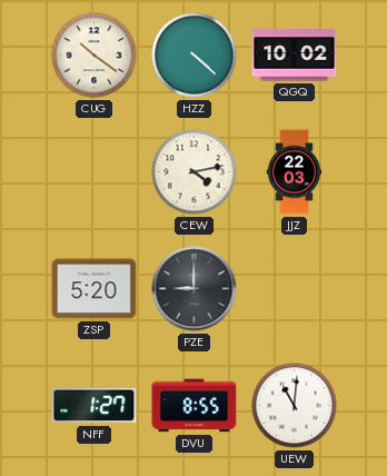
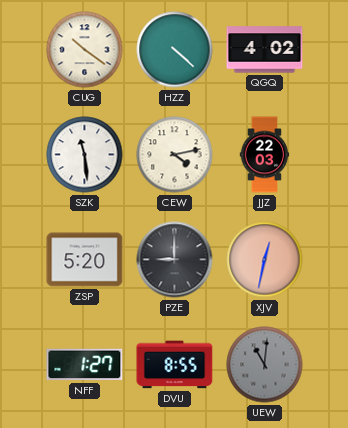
QGQ: 10:02 -> 4:02 (265, 50)
SZK: none -> 11:29 (85, 155)
XJV: none -> 12:32 (265, 260)
UEW dial: white -> grey (265, 365)
